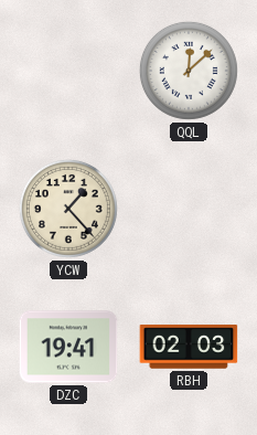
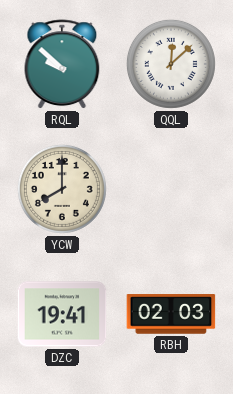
RQL: none -> 9:52 (62, 65)
YCW: 1:23 -> 8:00 (62, 189)
